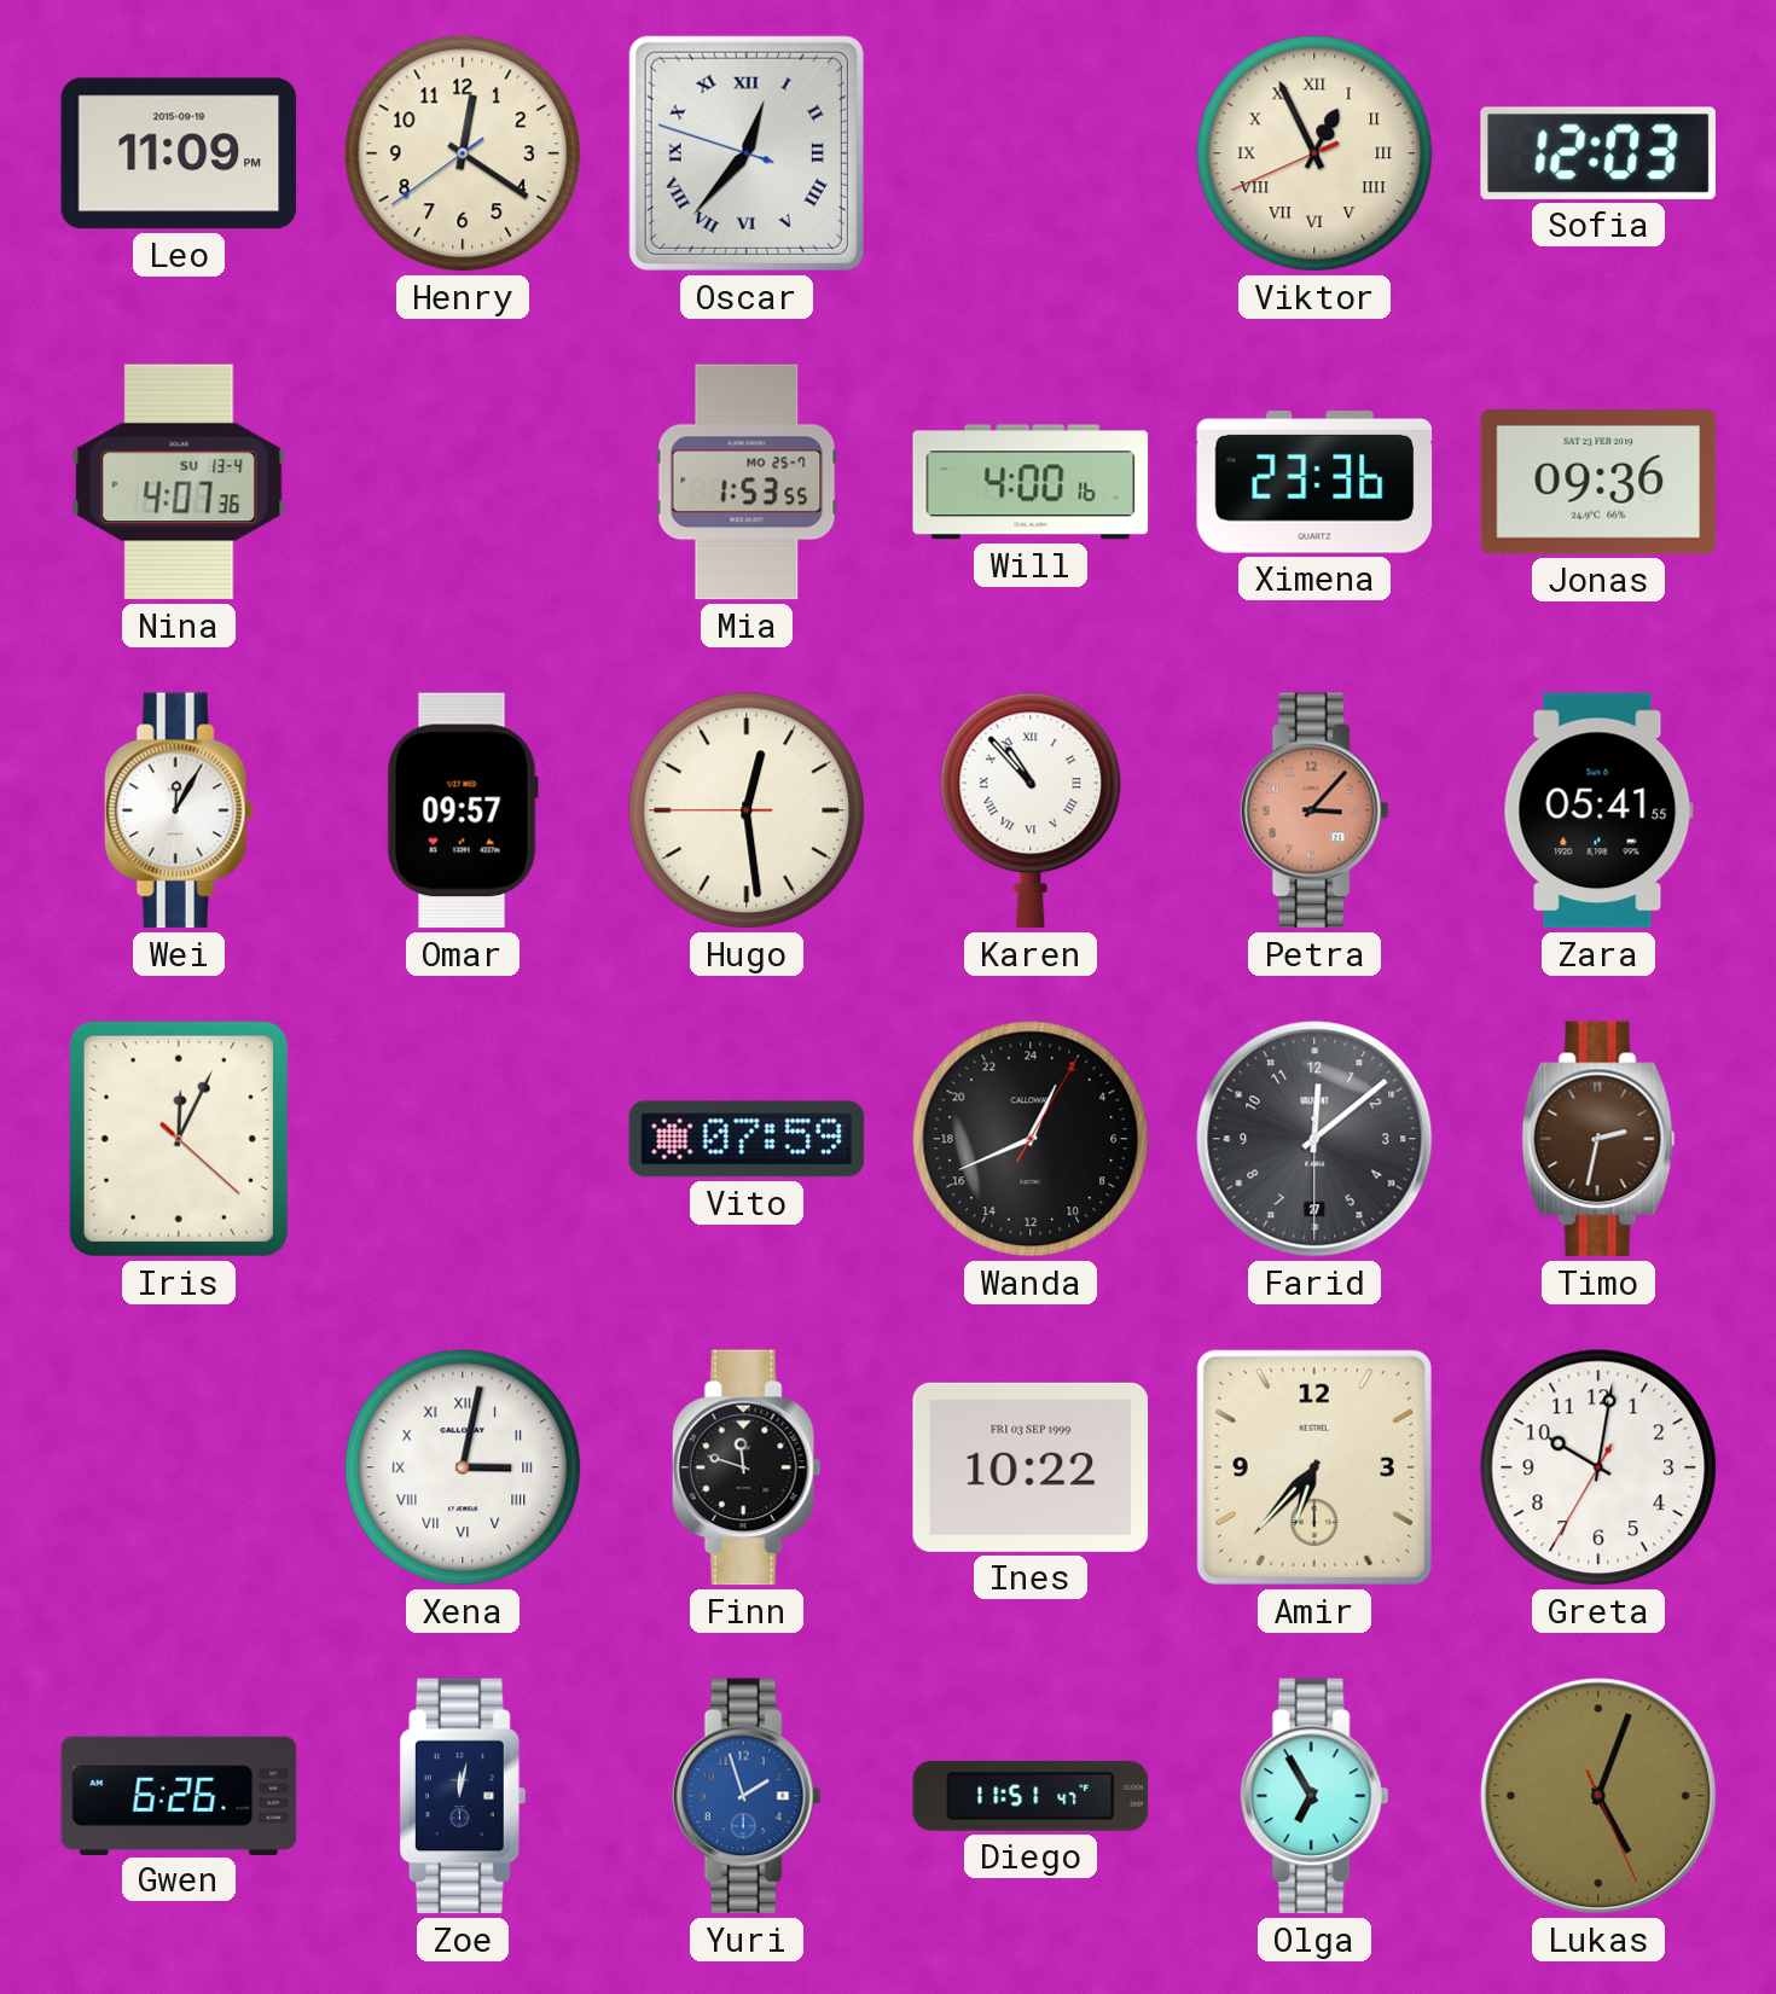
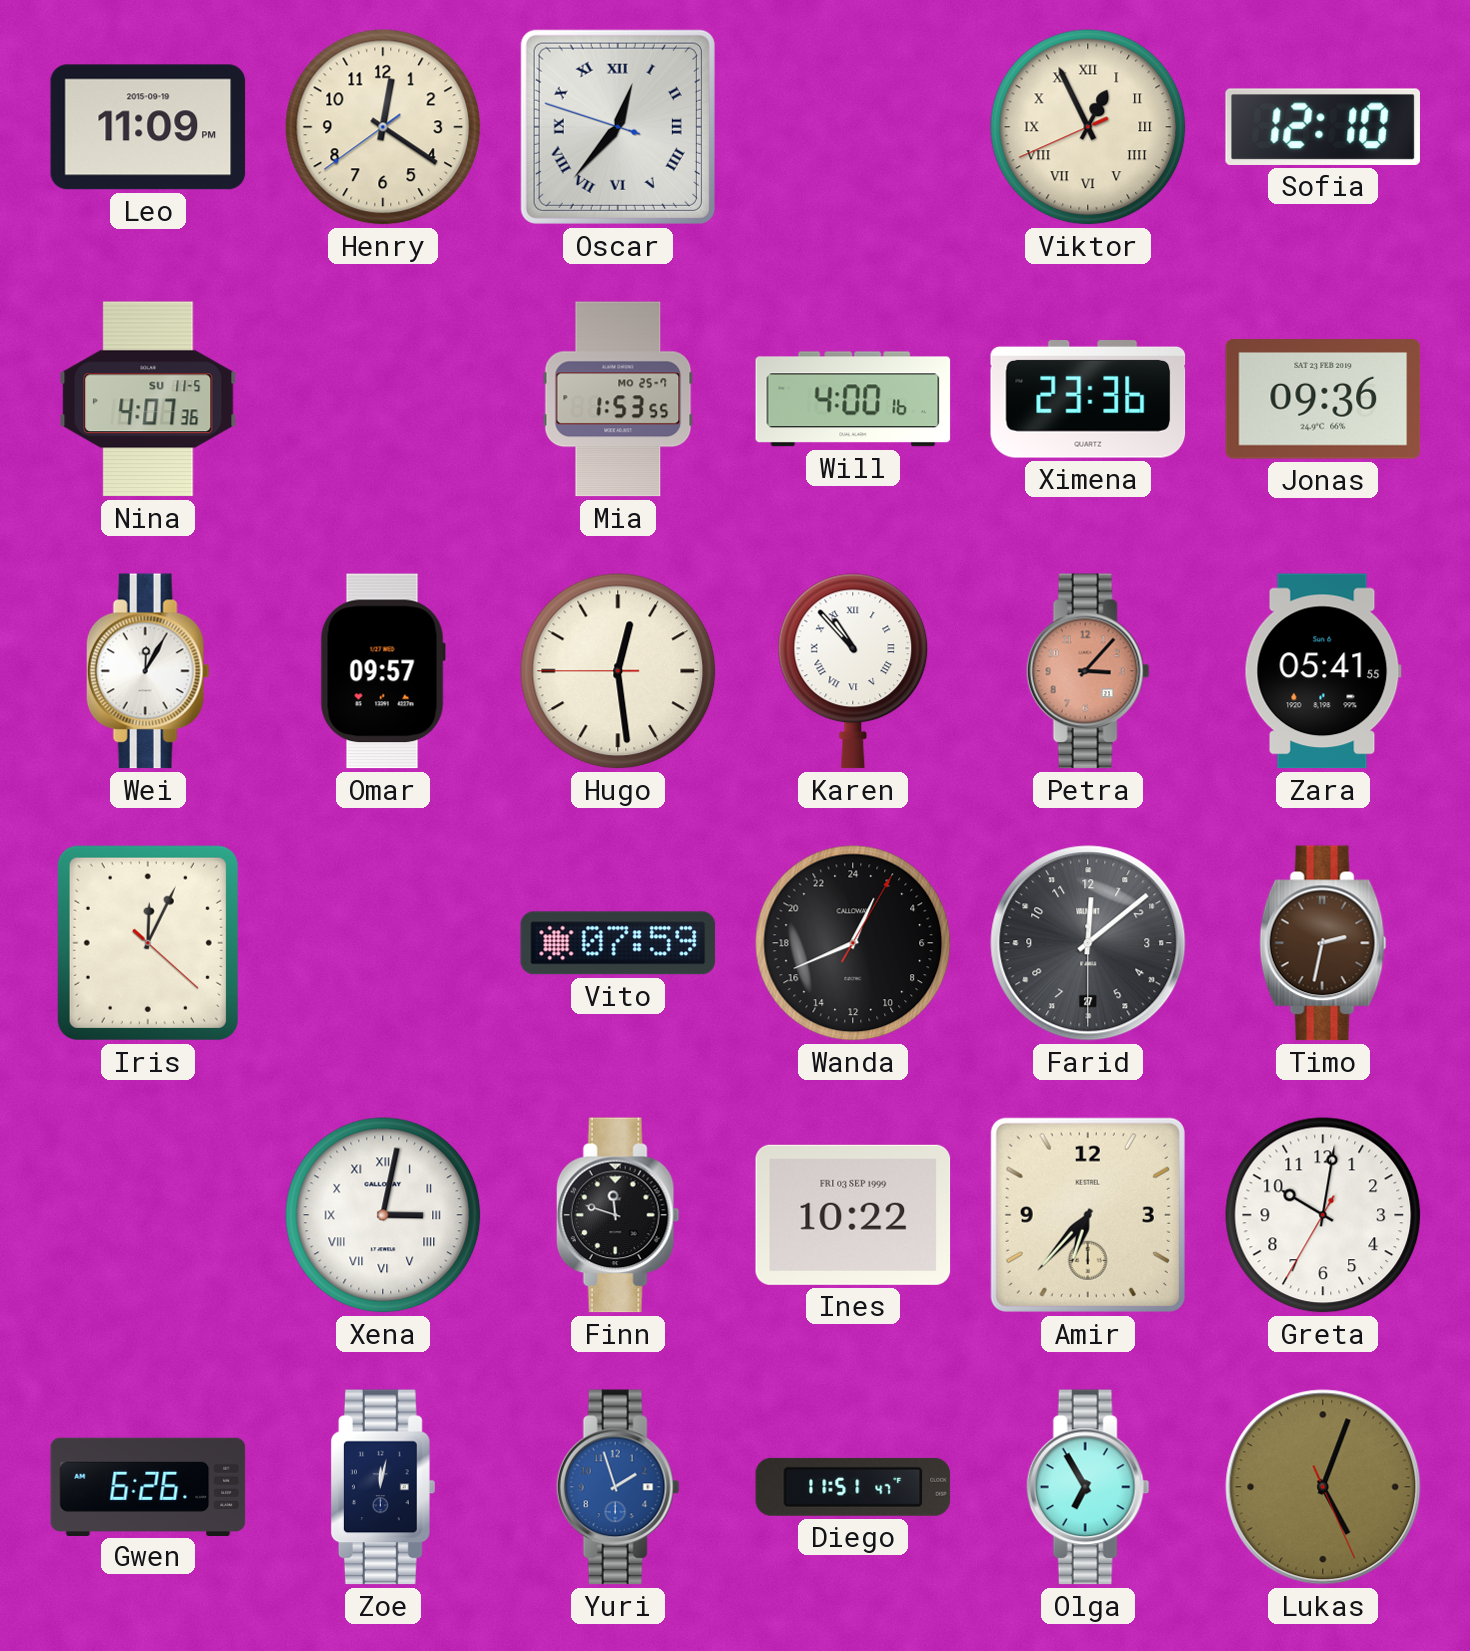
Sofia: 12:03 -> 12:10 (1323, 127)
Nina date: SU 13-4 -> SU 11-5 (148, 399)
